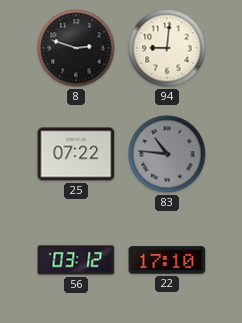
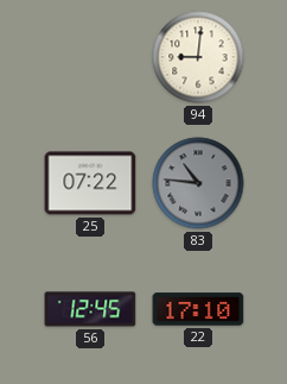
8: 2:48 -> none (76, 48)
56: 03:12 -> 12:45 (90, 309)
